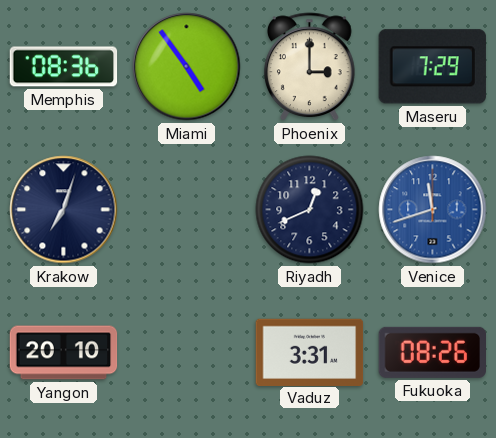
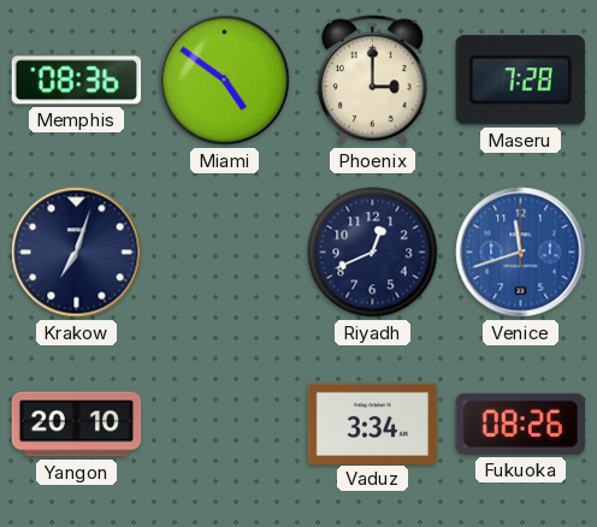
Miami: 4:54 -> 4:51 (225, 81)
Maseru: 7:29 -> 7:28 (520, 81)
Vaduz: 3:31 -> 3:34 (373, 424)
